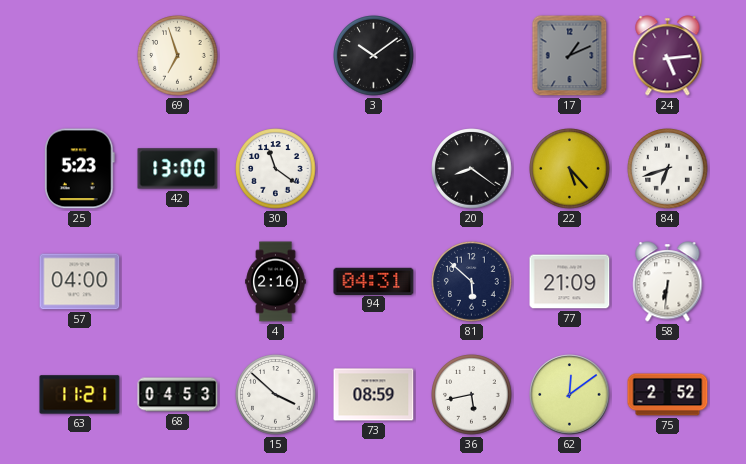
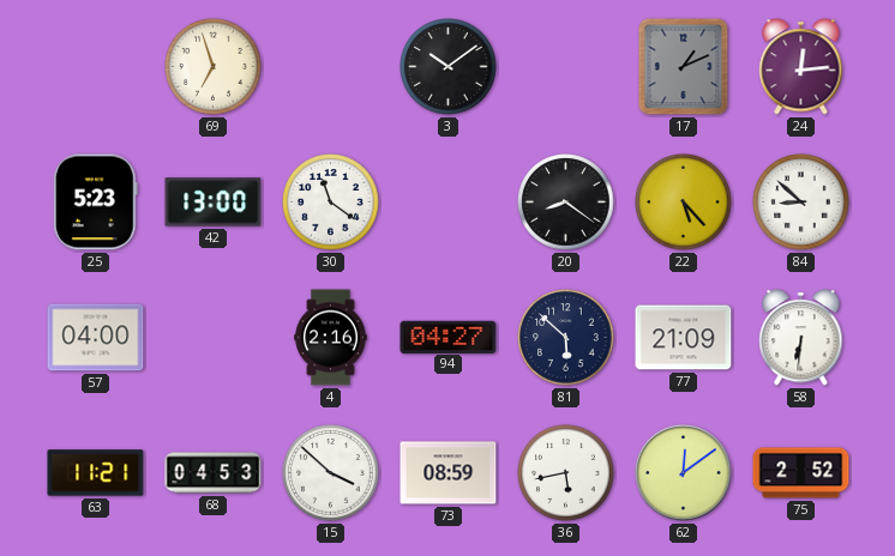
24: 5:14 -> 12:14 (801, 67)
84: 6:42 -> 8:52 (801, 203)
94: 04:31 -> 04:27 (449, 337)
